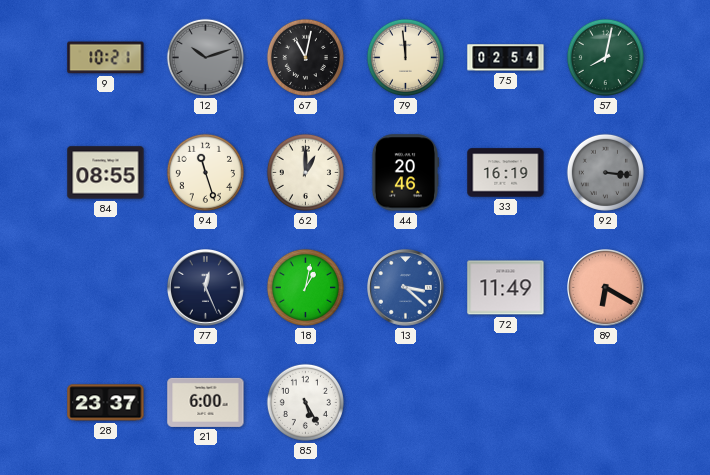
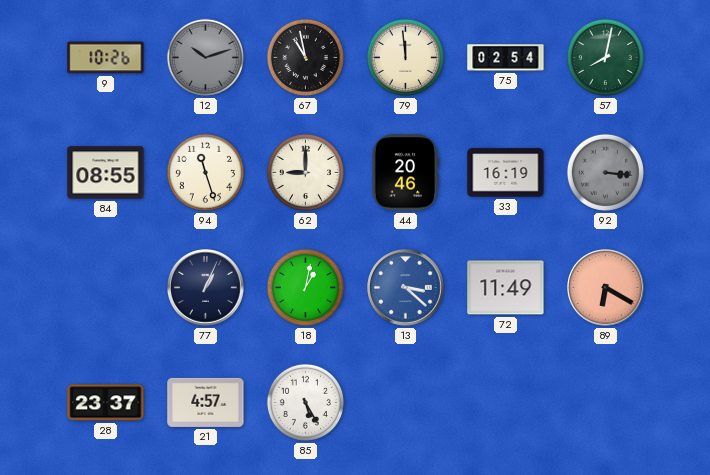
9: 10:21 -> 10:26 (106, 58)
67: 11:02 -> 10:58 (305, 57)
62: 1:00 -> 9:00 (305, 172)
77: 12:26 -> 1:04 (206, 288)
21: 6:00 -> 4:57 (206, 402)
